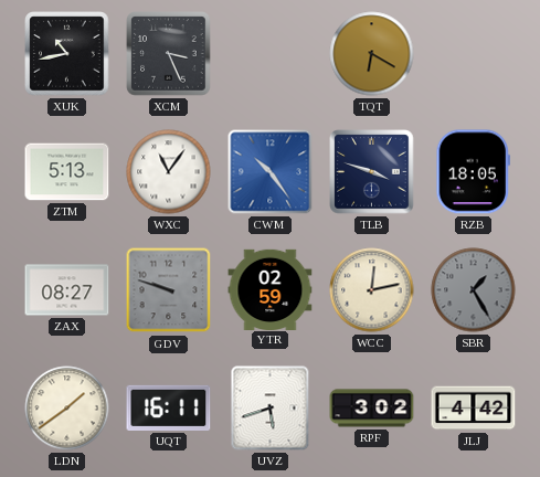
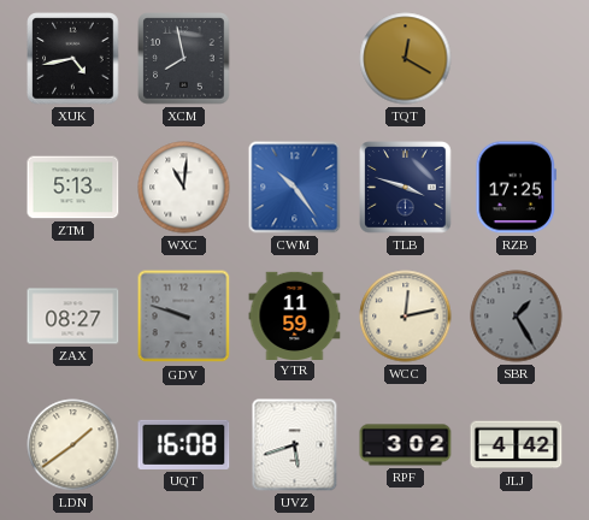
XUK: 10:43 -> 4:43 (73, 59)
XCM: 3:26 -> 7:58 (184, 59)
TQT: 6:20 -> 12:20 (406, 59)
WXC: 11:06 -> 11:01 (184, 188)
RZB: 18:05 -> 17:25 (516, 188)
YTR: 02:59 -> 11:59 (295, 315)
UQT: 16:11 -> 16:08 (184, 444)
